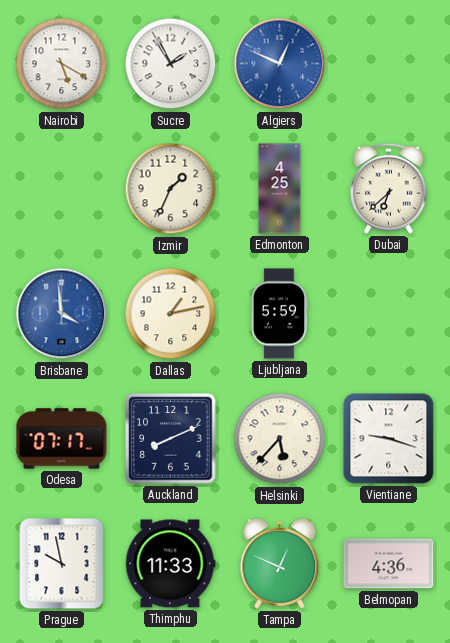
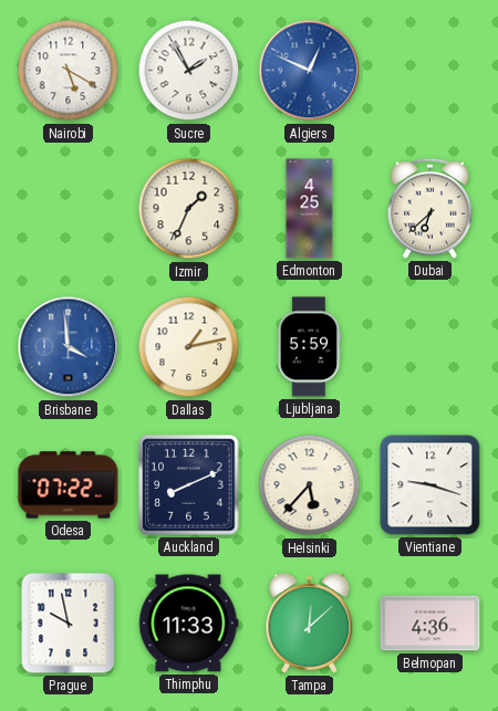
Odesa: 07:17 -> 07:22 (69, 485)
Tampa: 12:49 -> 12:08 (310, 623)
